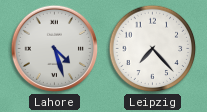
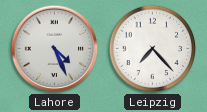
Lahore: 4:27 -> 4:26 (55, 49)
